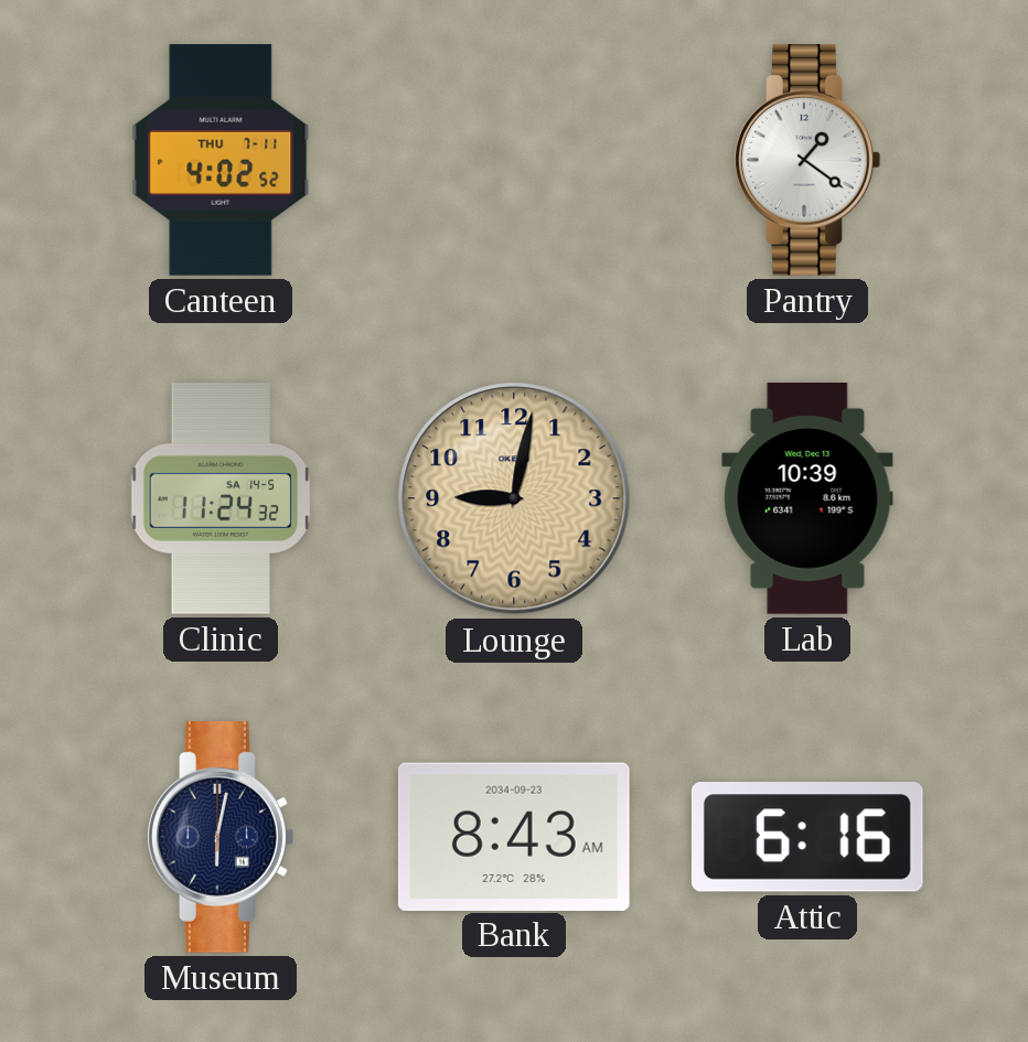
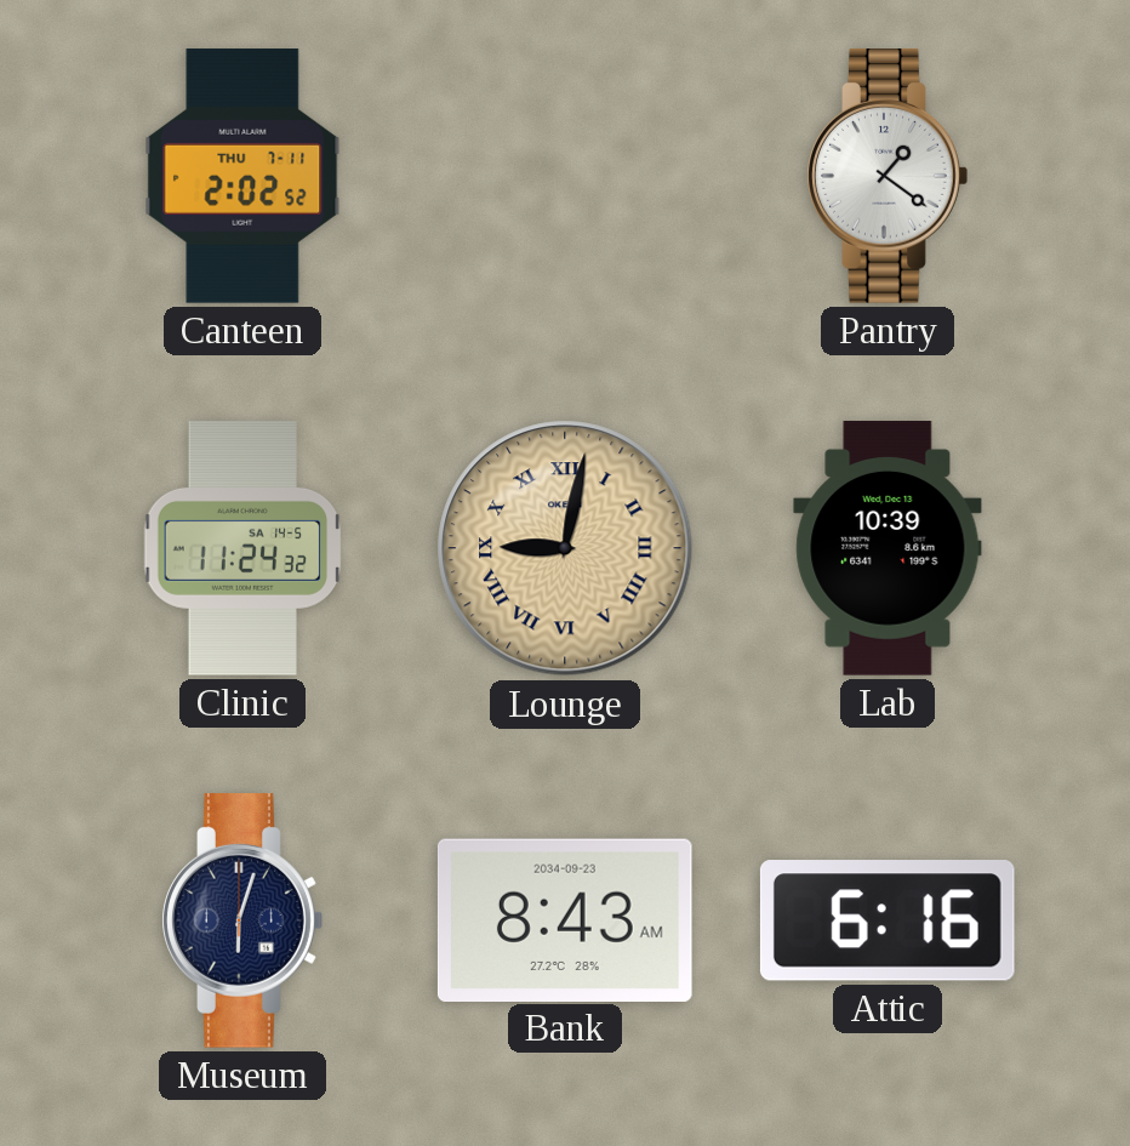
Canteen: 4:02 -> 2:02 (242, 176)
Lounge numerals: Arabic -> Roman (565, 548)
Museum: 6:02 -> 6:03 (242, 922)
